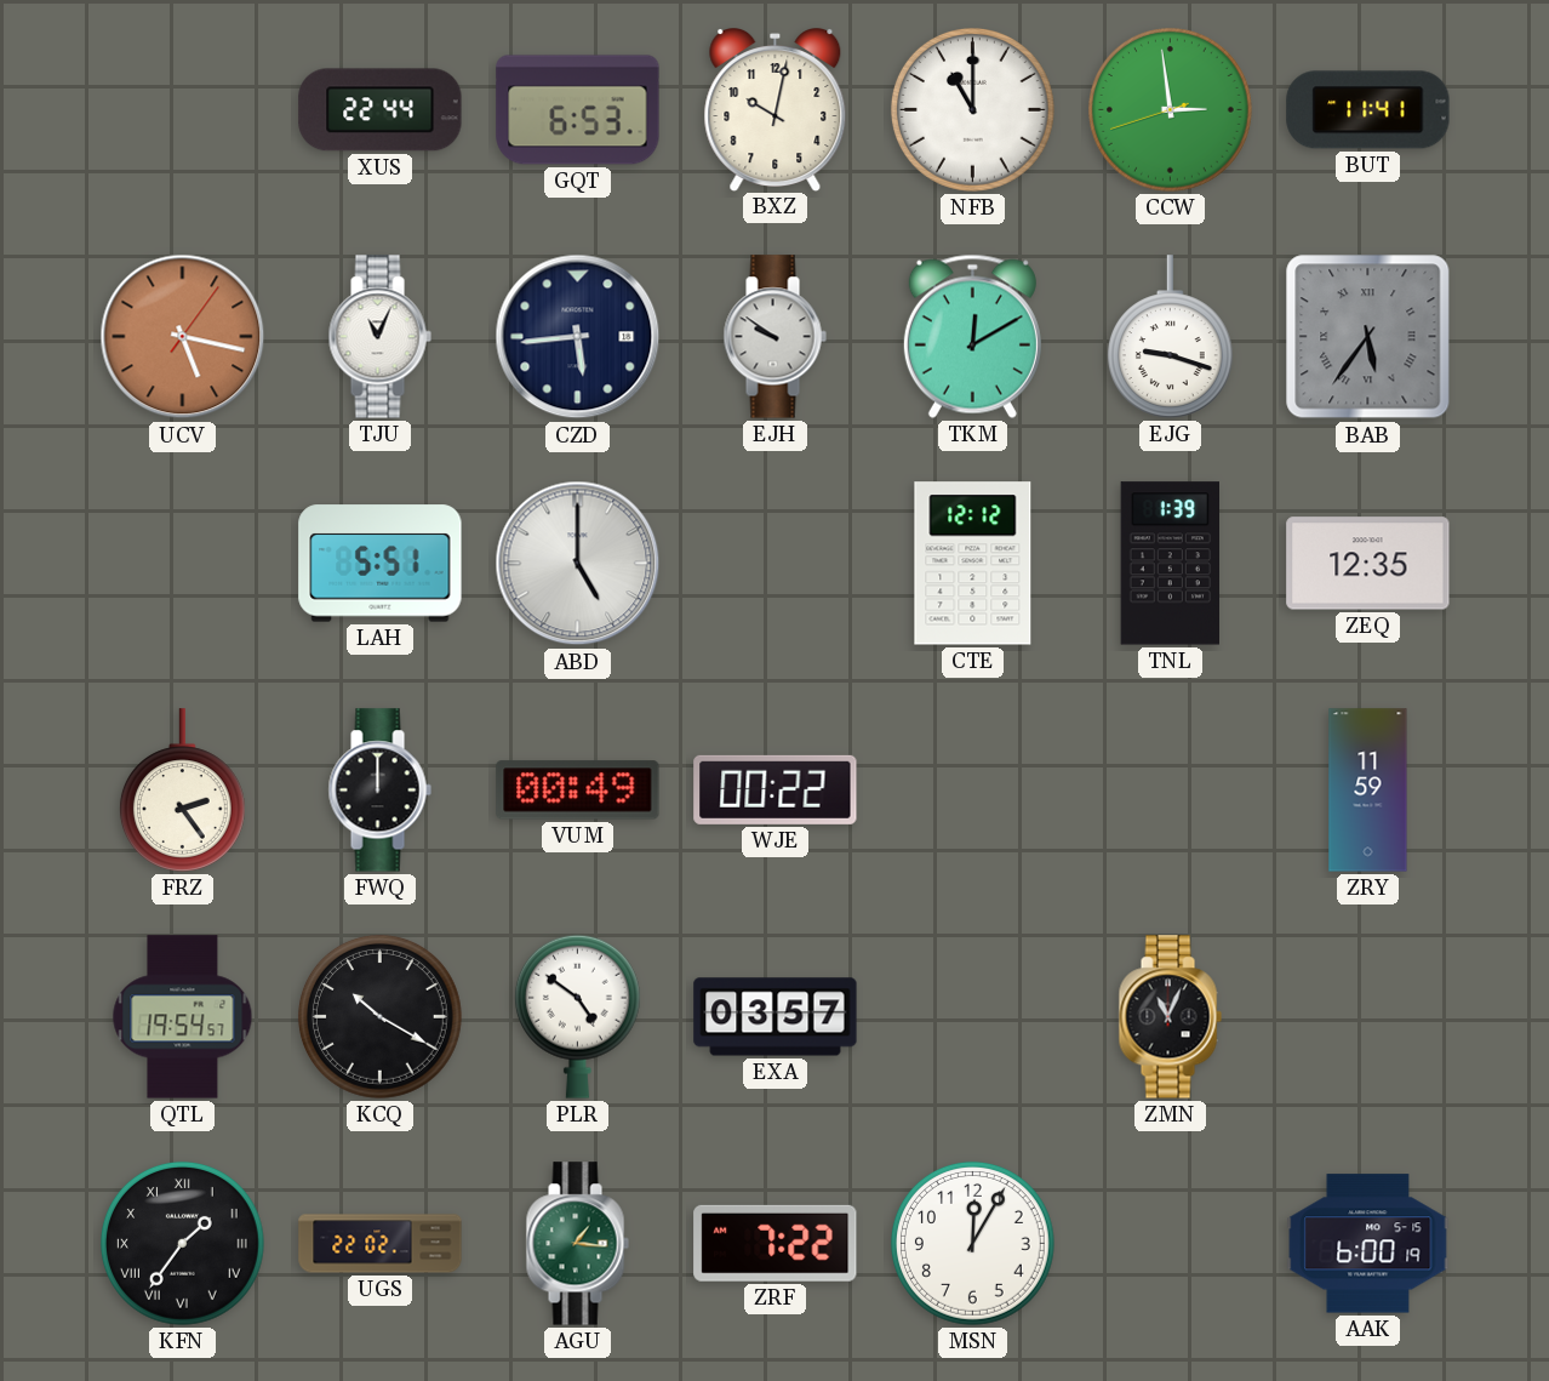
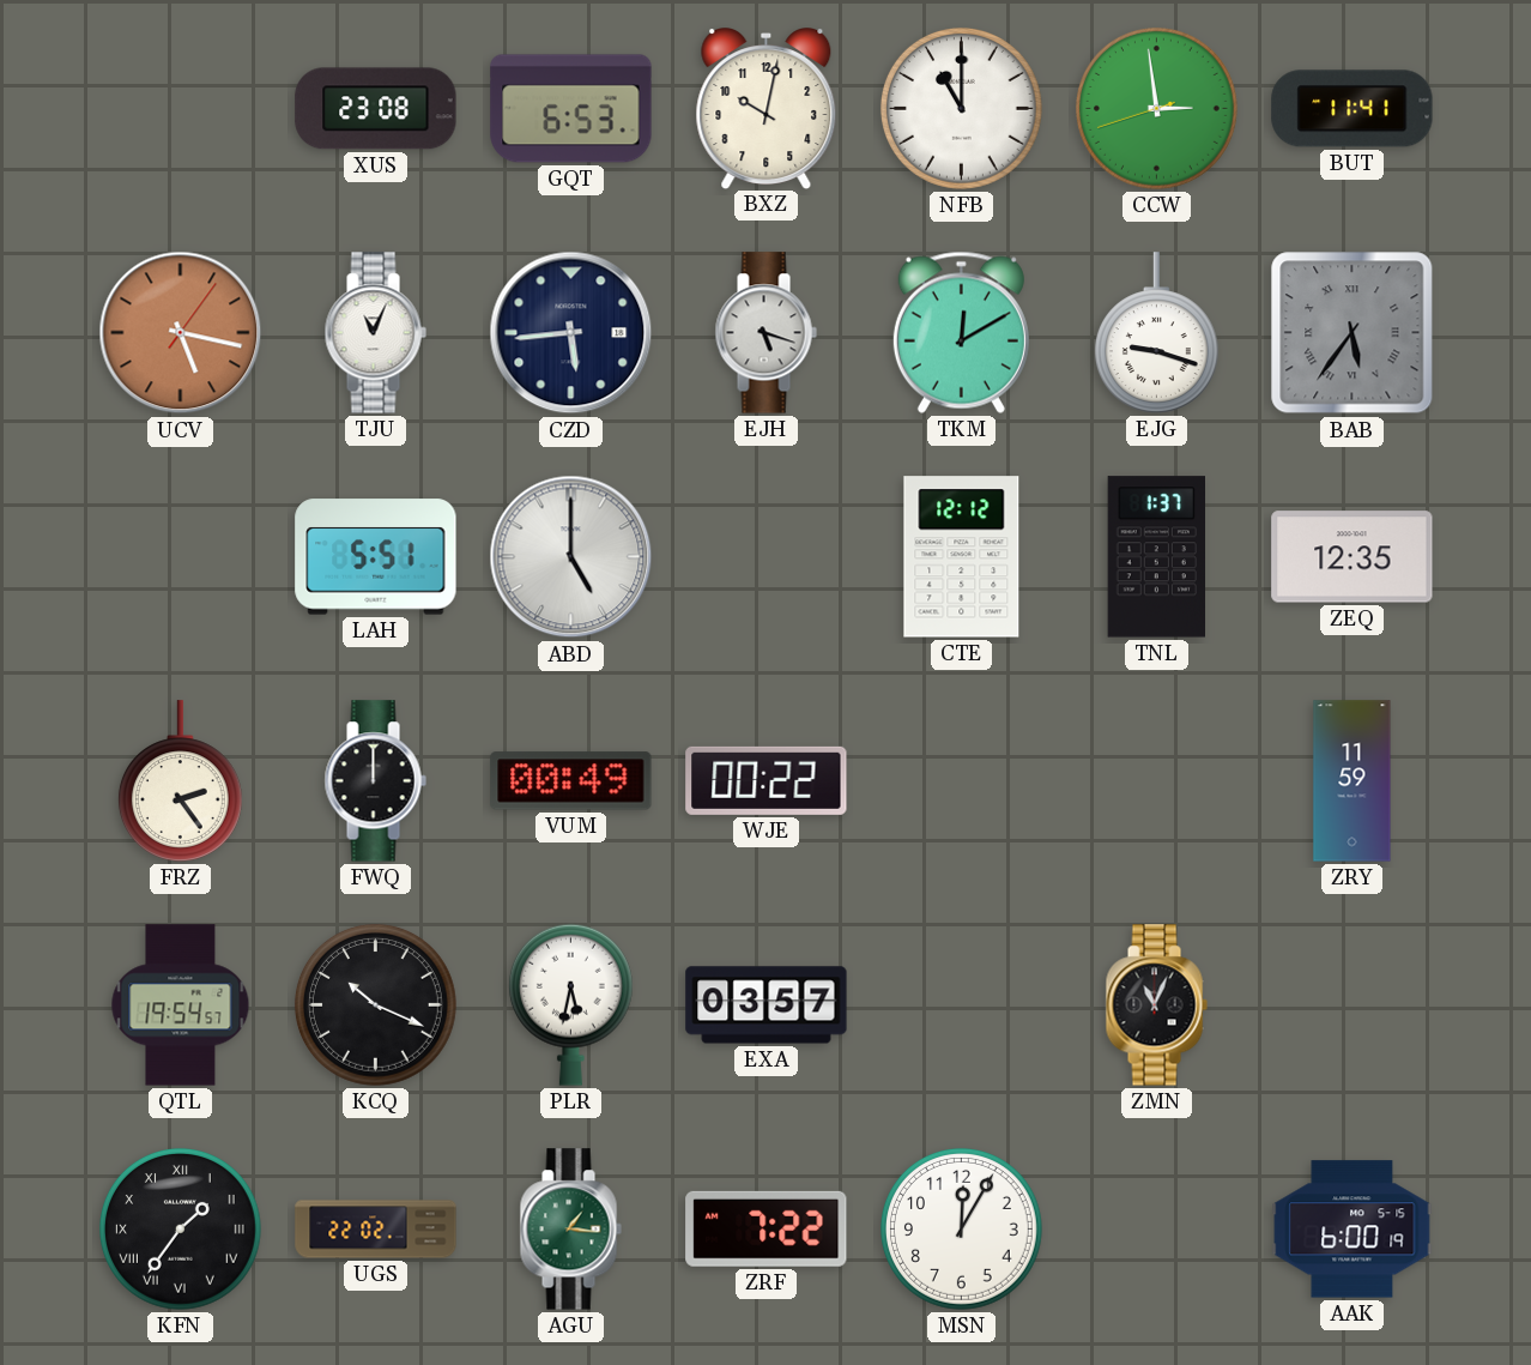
XUS: 22:44 -> 23:08 (376, 109)
EJH: 9:51 -> 5:18 (765, 333)
TNL: 1:39 -> 1:37 (1156, 557)
KCQ: 10:20 -> 10:19 (375, 1004)
PLR: 4:51 -> 5:32 (570, 1004)
